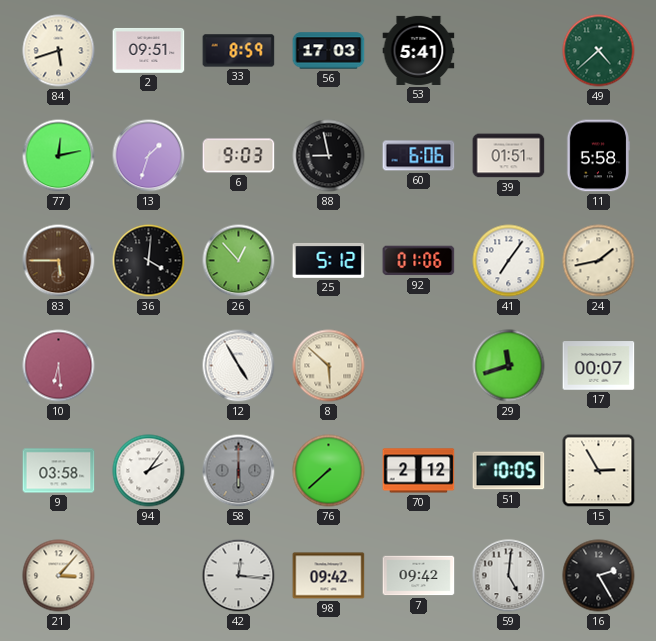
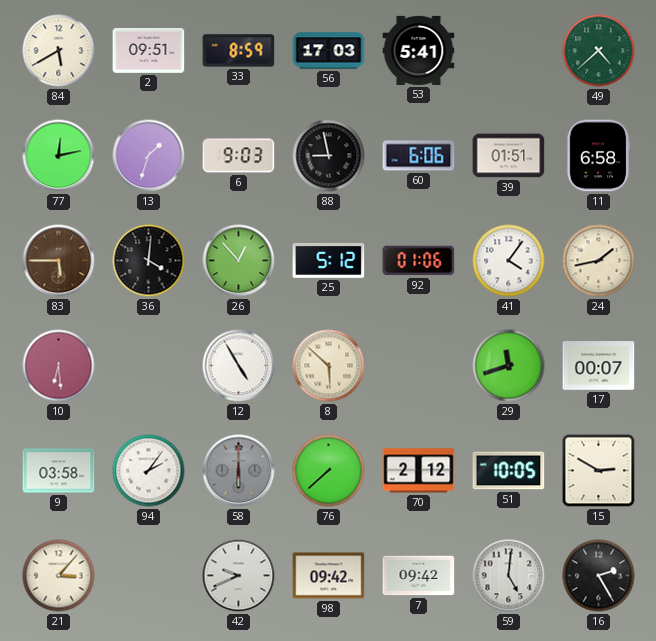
84: 5:42 -> 5:40 (59, 51)
11: 5:58 -> 6:58 (598, 156)
41: 7:06 -> 4:06 (509, 261)
15: 2:55 -> 2:50 (599, 471)
42: 12:16 -> 9:41 (239, 576)
